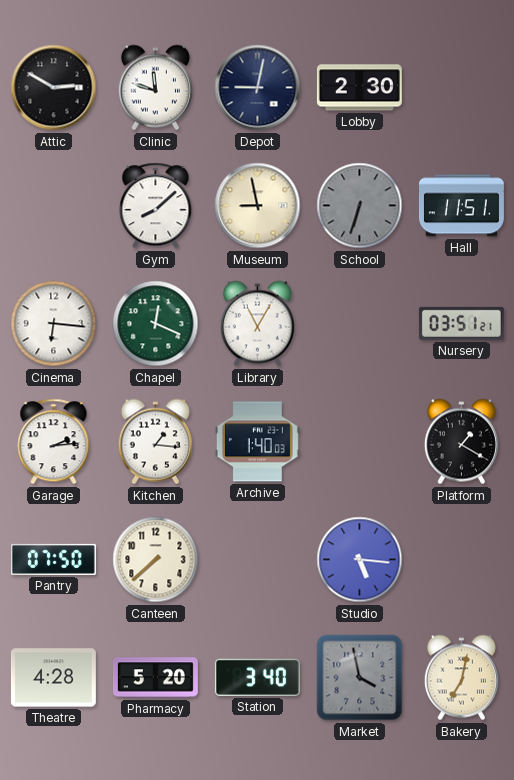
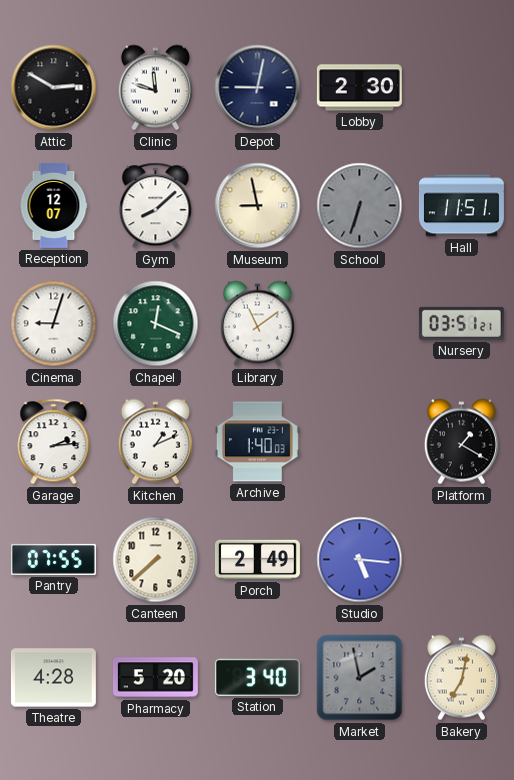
Reception: none -> 12:07 (54, 205)
Cinema: 6:16 -> 9:03 (54, 324)
Library: 11:05 -> 11:09 (257, 324)
Kitchen: 1:16 -> 1:11 (155, 442)
Pantry: 07:50 -> 07:55 (53, 559)
Porch: none -> 2:49 (257, 560)
Market: 3:58 -> 1:58 (360, 678)
